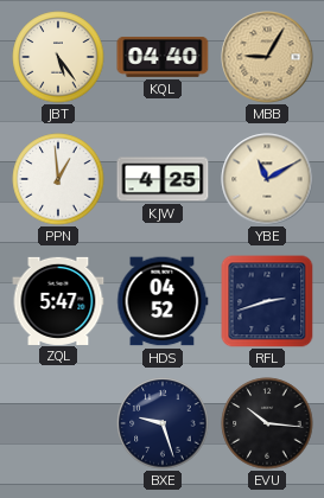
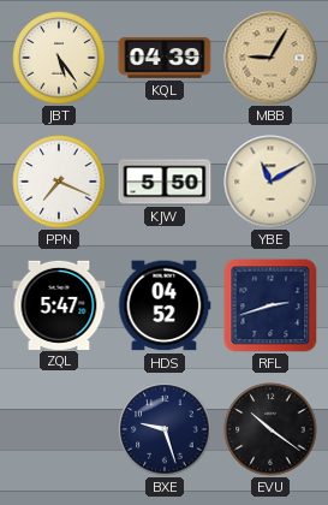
KQL: 04:40 -> 04:39 (165, 58)
PPN: 12:59 -> 7:19 (59, 182)
KJW: 4:25 -> 5:50 (165, 182)
EVU: 10:16 -> 10:21 (270, 429)
